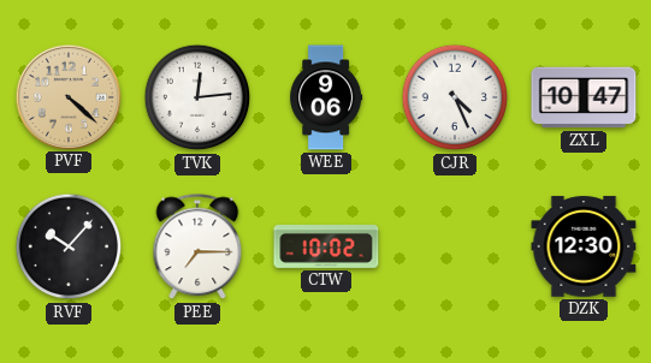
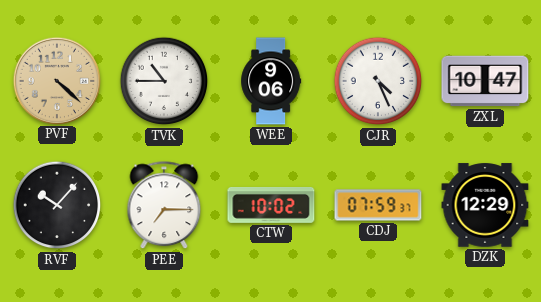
TVK: 12:14 -> 10:45 (164, 81)
CDJ: none -> 07:59 (378, 205)
DZK: 12:30 -> 12:29 (485, 205)
